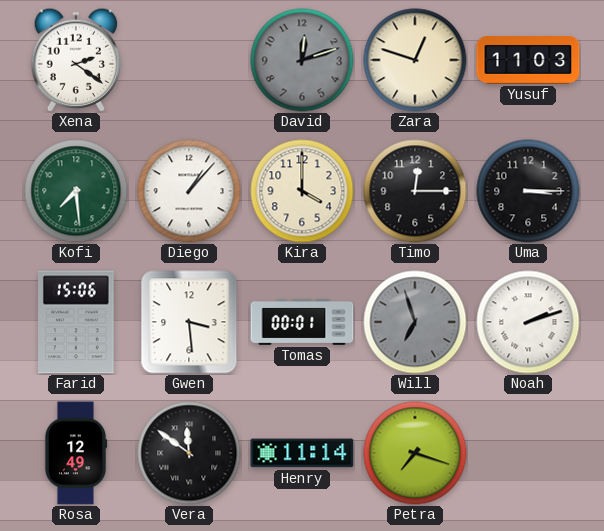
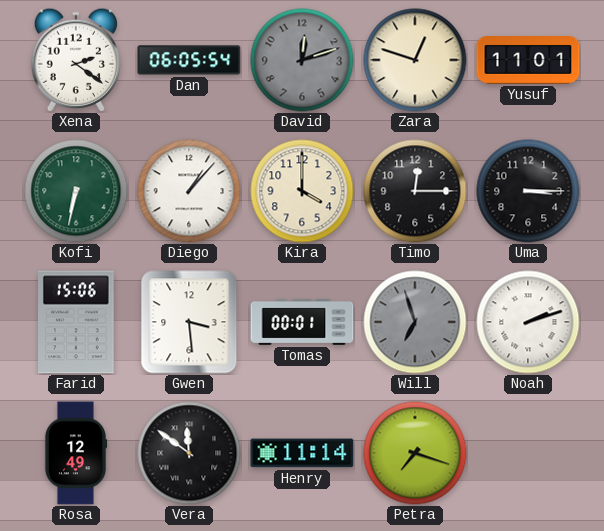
Dan: none -> 06:05 (189, 60)
Yusuf: 11:03 -> 11:01 (528, 61)
Kofi: 7:29 -> 6:32 (76, 191)
